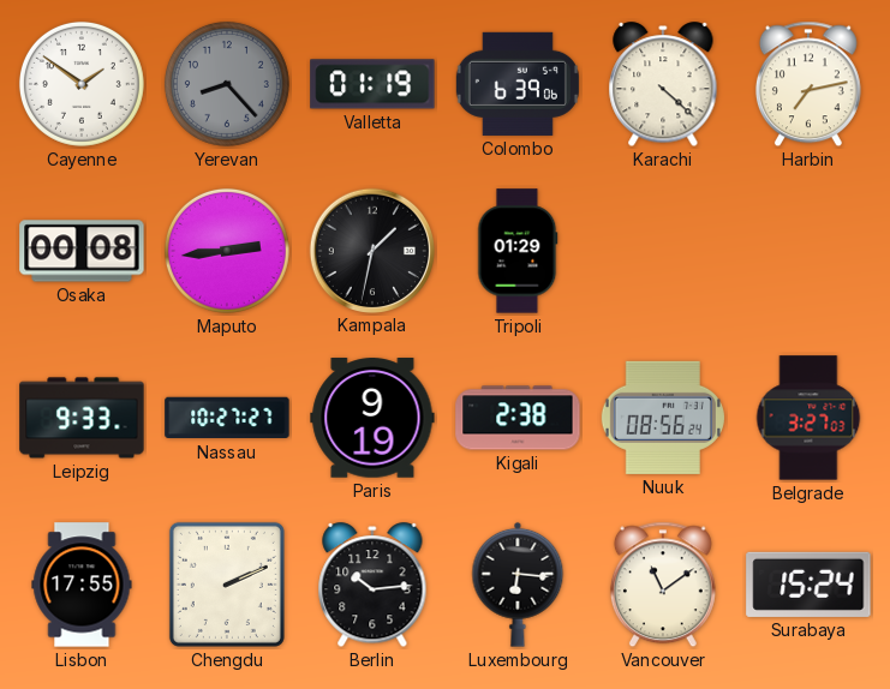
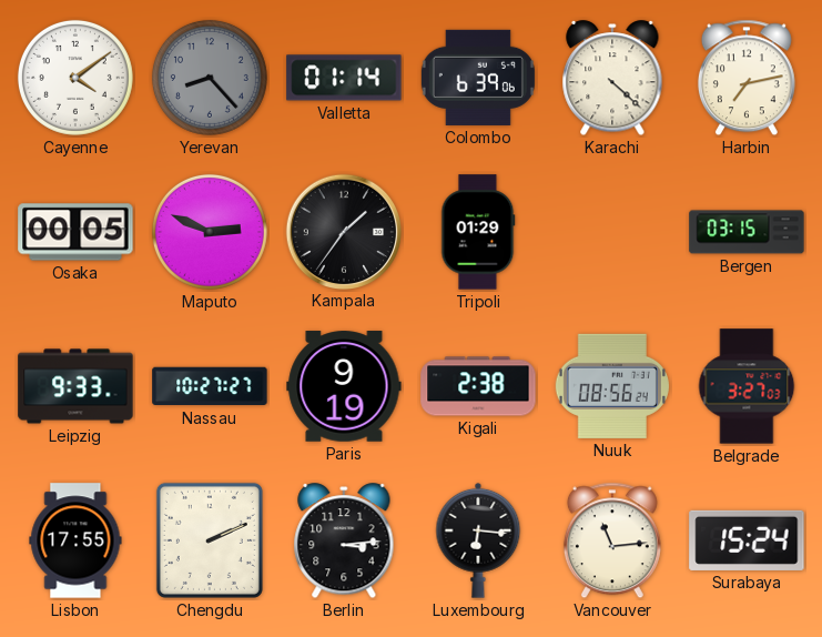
Cayenne: 1:51 -> 4:09 (75, 78)
Valletta: 01:19 -> 01:14 (344, 78)
Osaka: 00:08 -> 00:05 (75, 232)
Maputo: 2:44 -> 2:49 (210, 232)
Kampala: 1:32 -> 1:36 (343, 231)
Bergen: none -> 03:15 (747, 232)
Berlin: 10:14 -> 3:14 (344, 542)
Vancouver: 11:09 -> 11:14 (612, 540)
